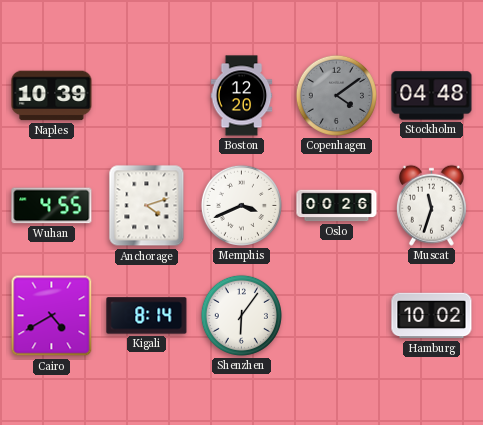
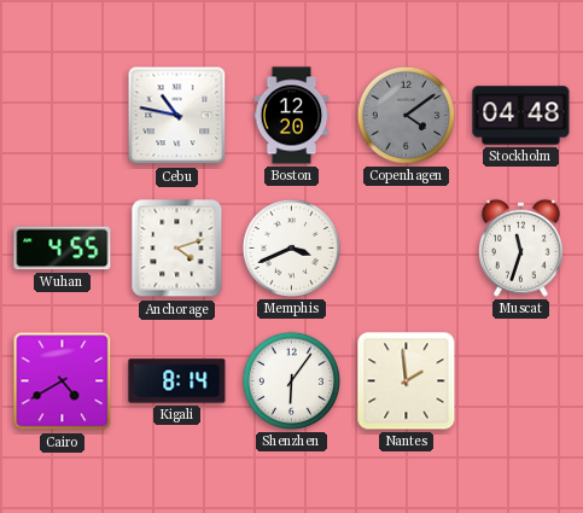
Naples: 10:39 -> none (52, 96)
Cebu: none -> 10:47 (177, 116)
Oslo: 00:26 -> none (337, 206)
Nantes: none -> 1:59 (407, 381)
Hamburg: 10:02 -> none (432, 316)
